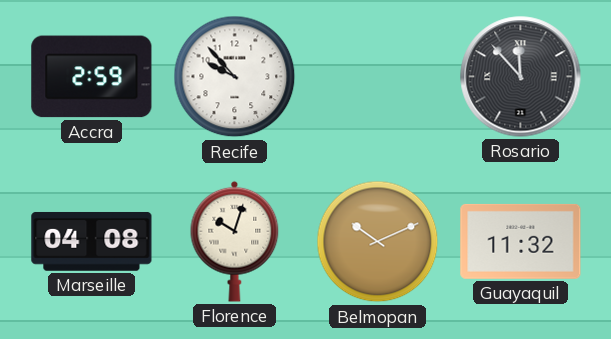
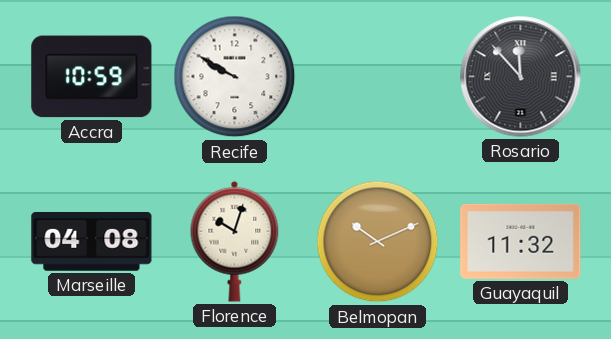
Accra: 2:59 -> 10:59 (92, 77)
Recife: 9:53 -> 9:50 (235, 77)
